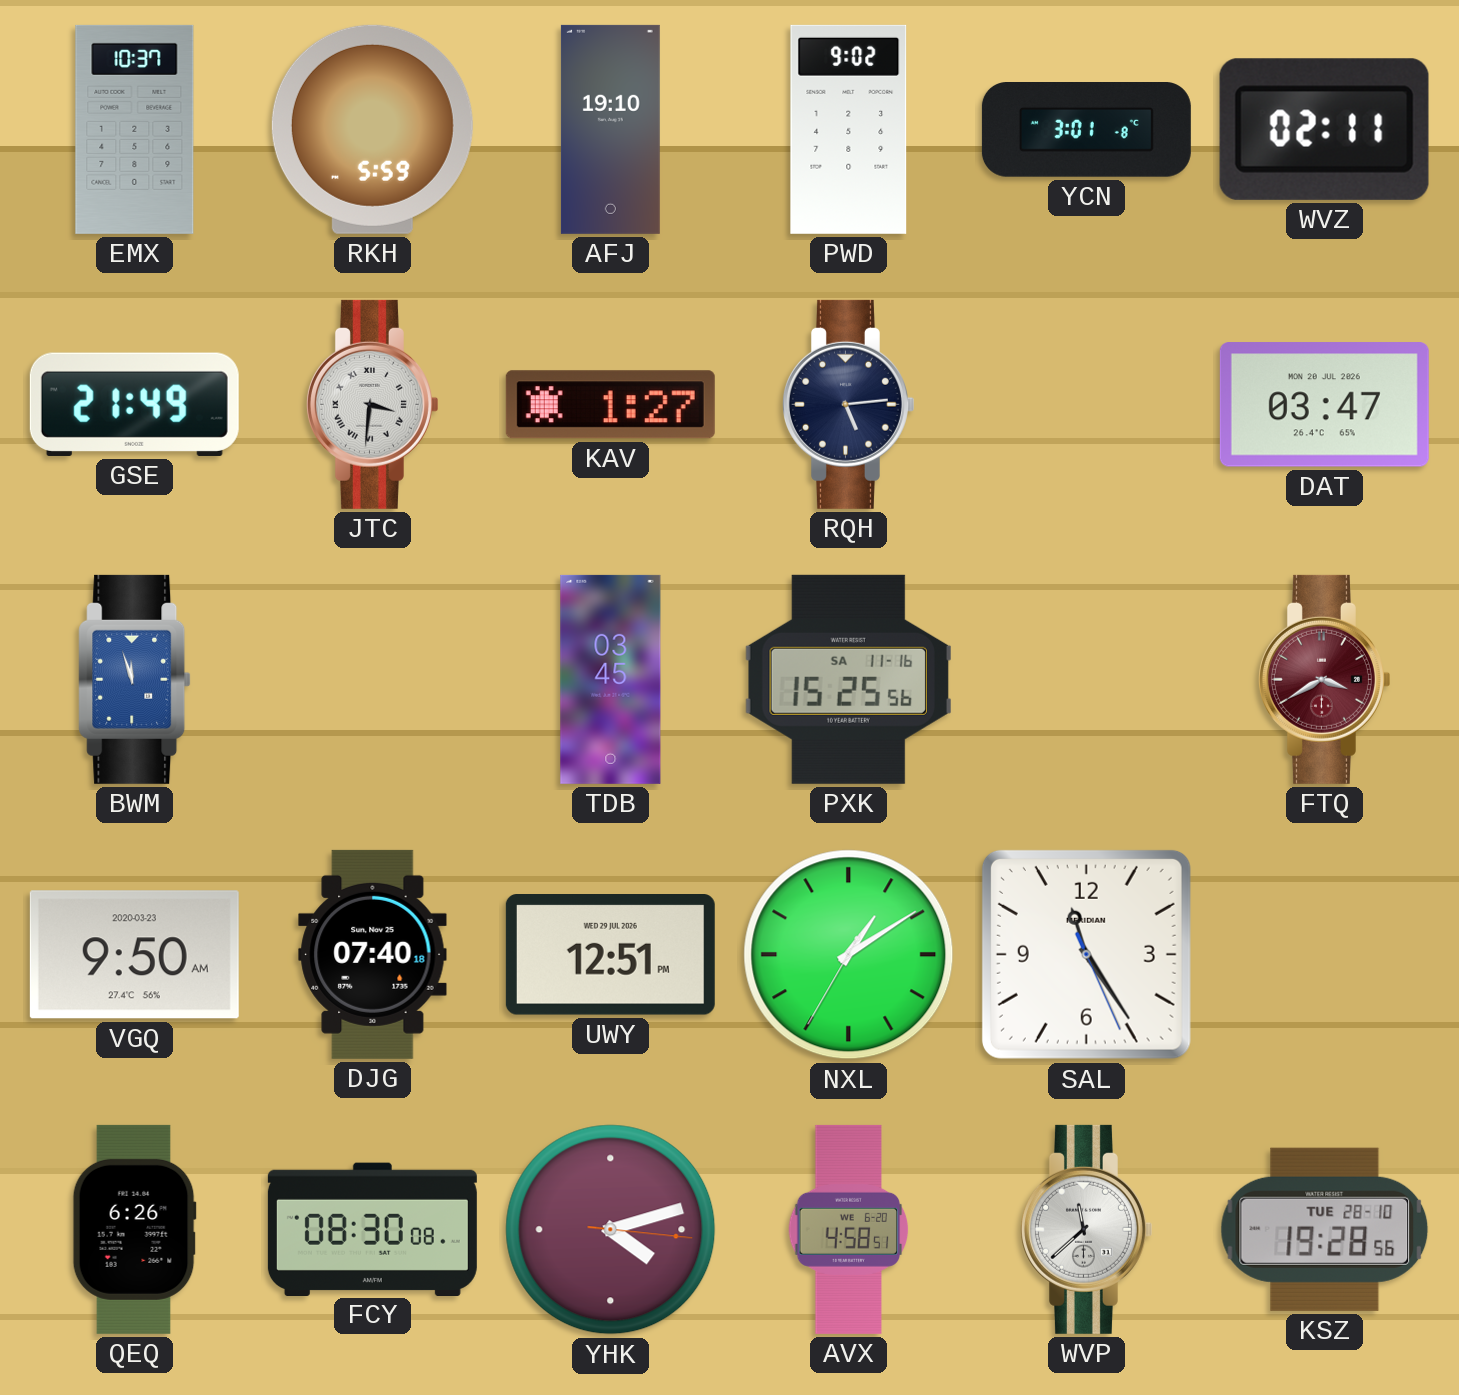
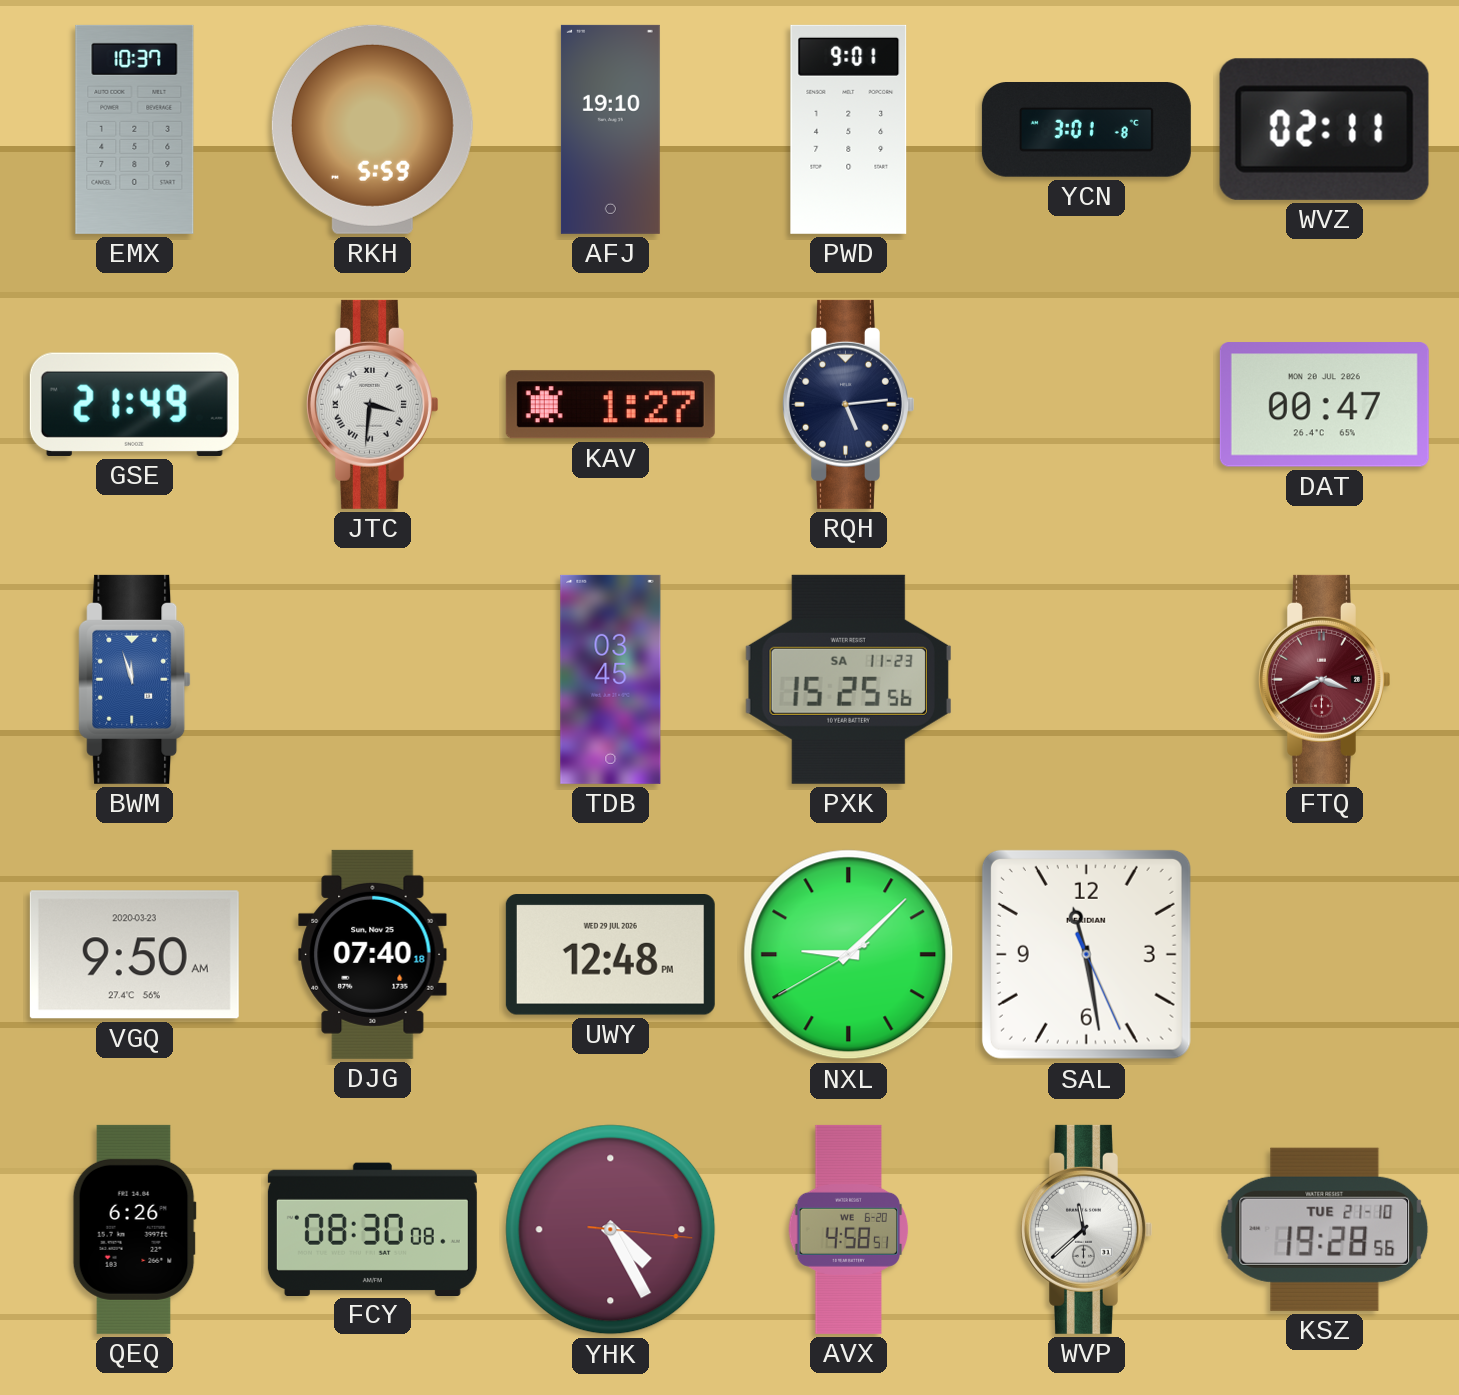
PWD: 9:02 -> 9:01 (849, 129)
DAT: 03:47 -> 00:47 (1324, 405)
PXK date: SA 11-16 -> SA 11-23 (848, 679)
UWY: 12:51 -> 12:48 (610, 955)
NXL: 1:09 -> 9:07 (849, 955)
SAL: 11:24 -> 11:28 (1086, 954)
YHK: 4:12 -> 4:25 (611, 1230)
KSZ date: TUE 28-10 -> TUE 21-10 (1325, 1229)
